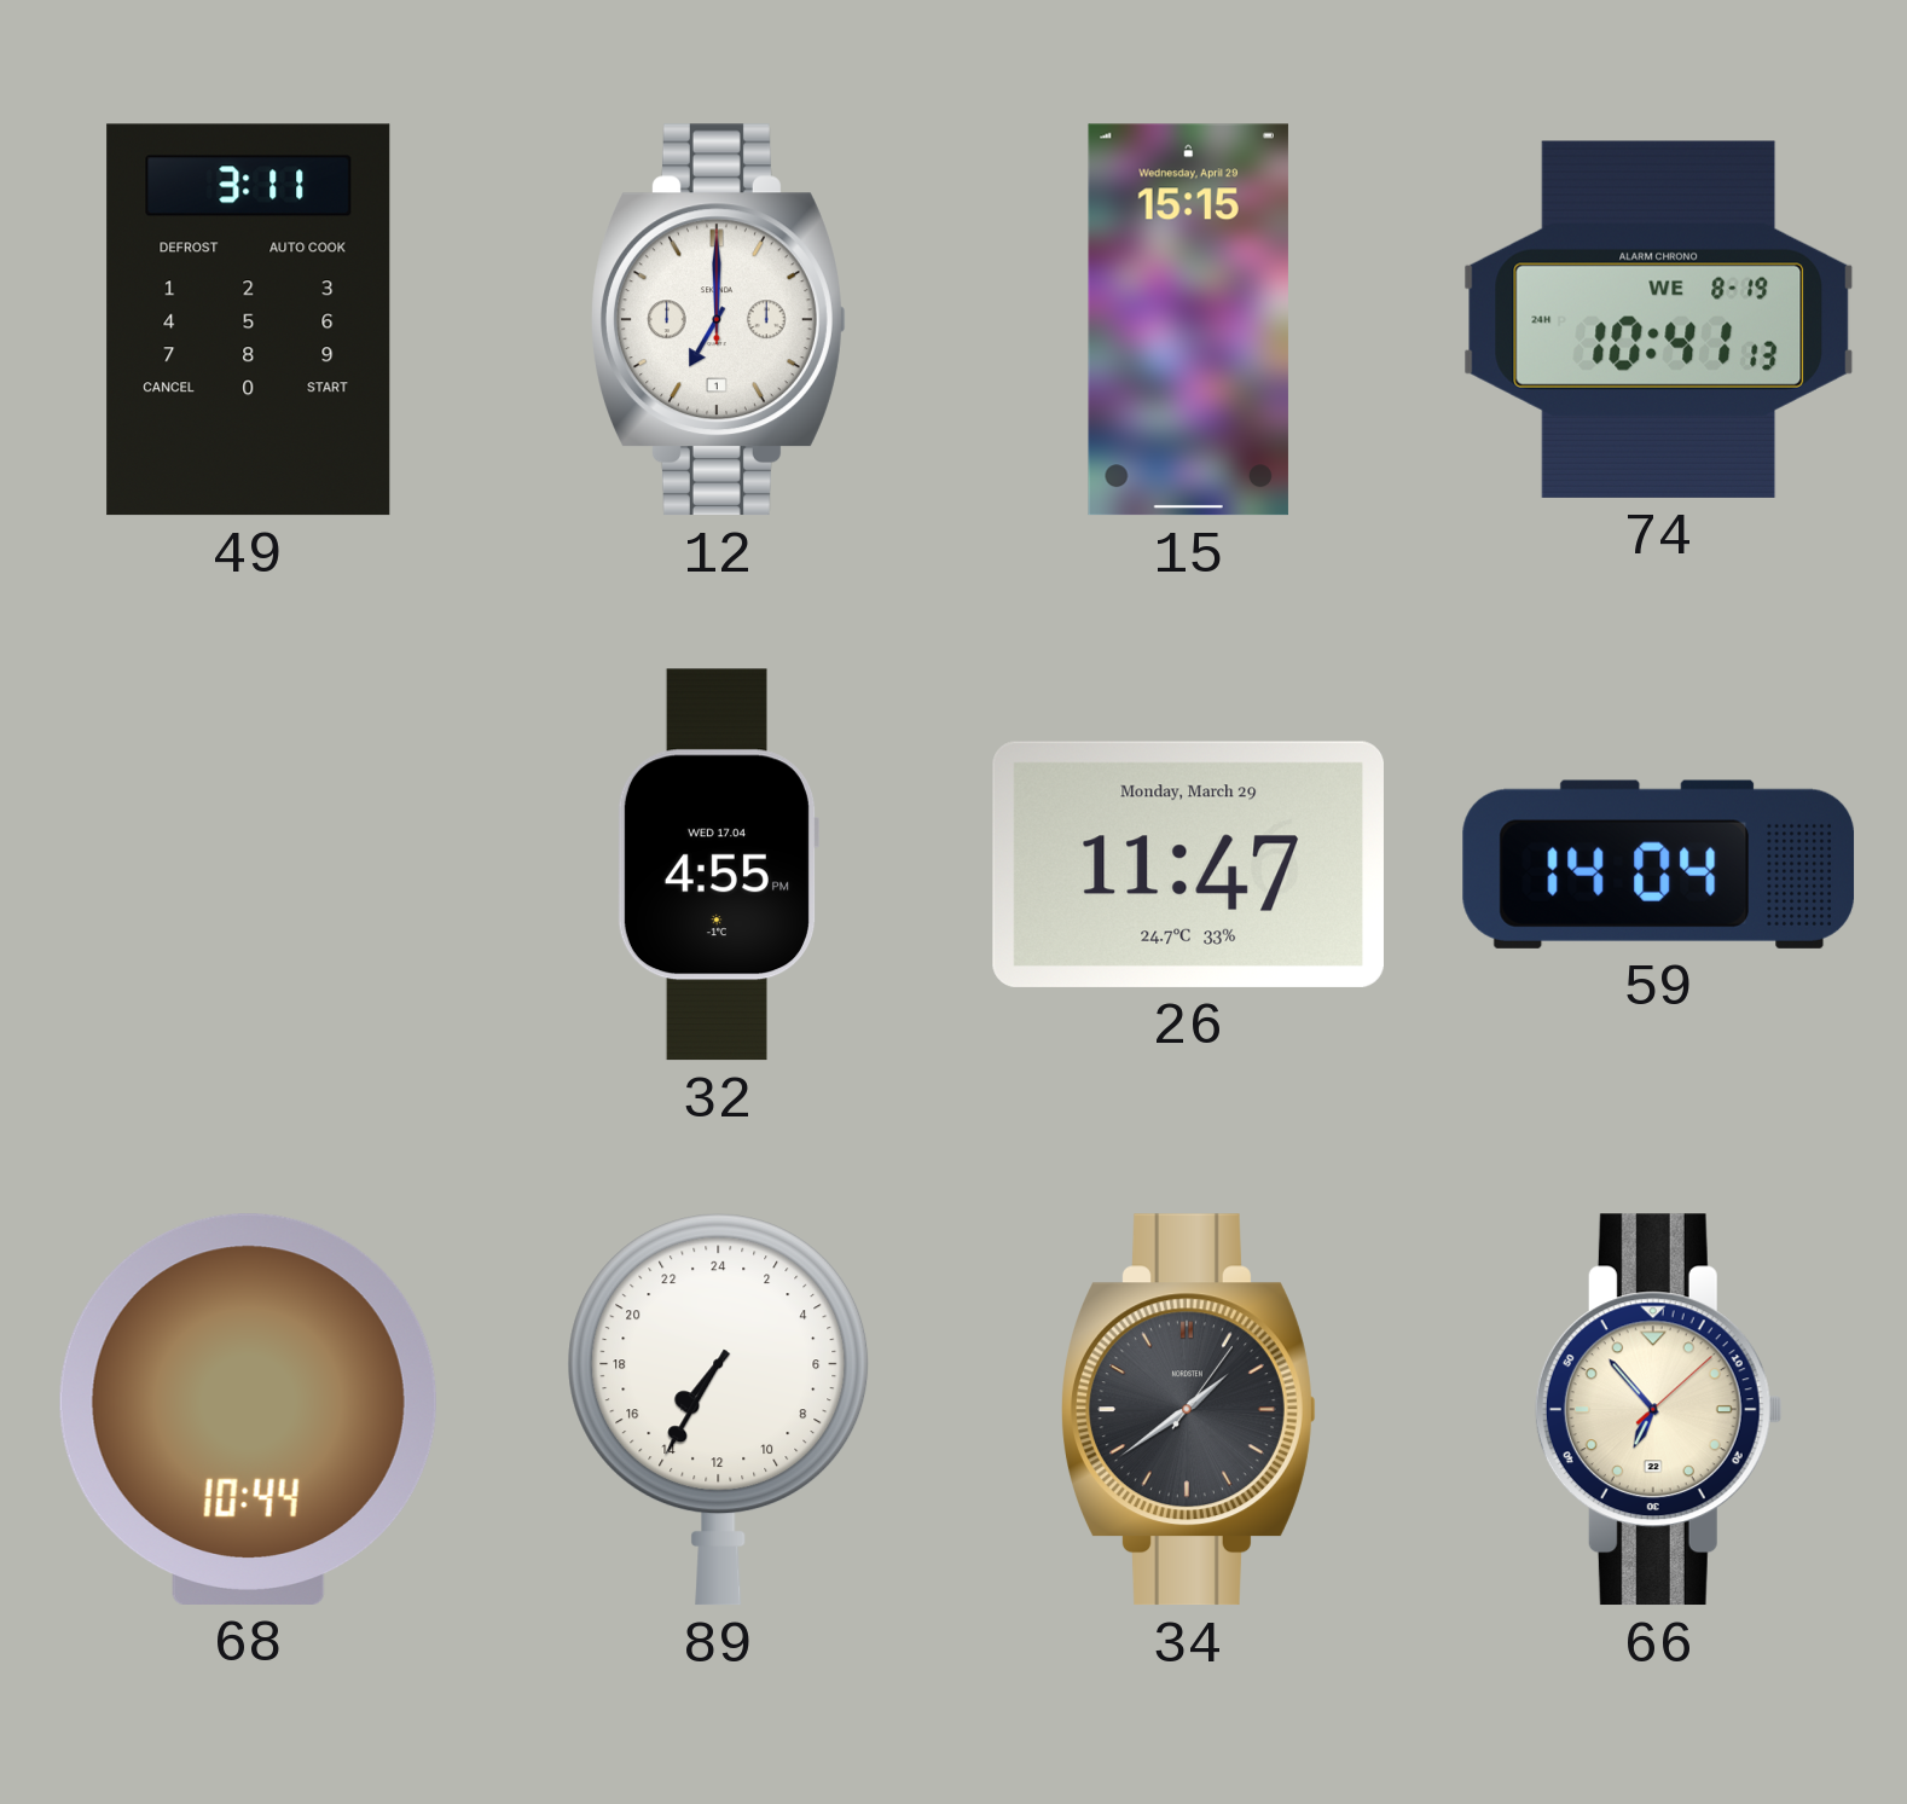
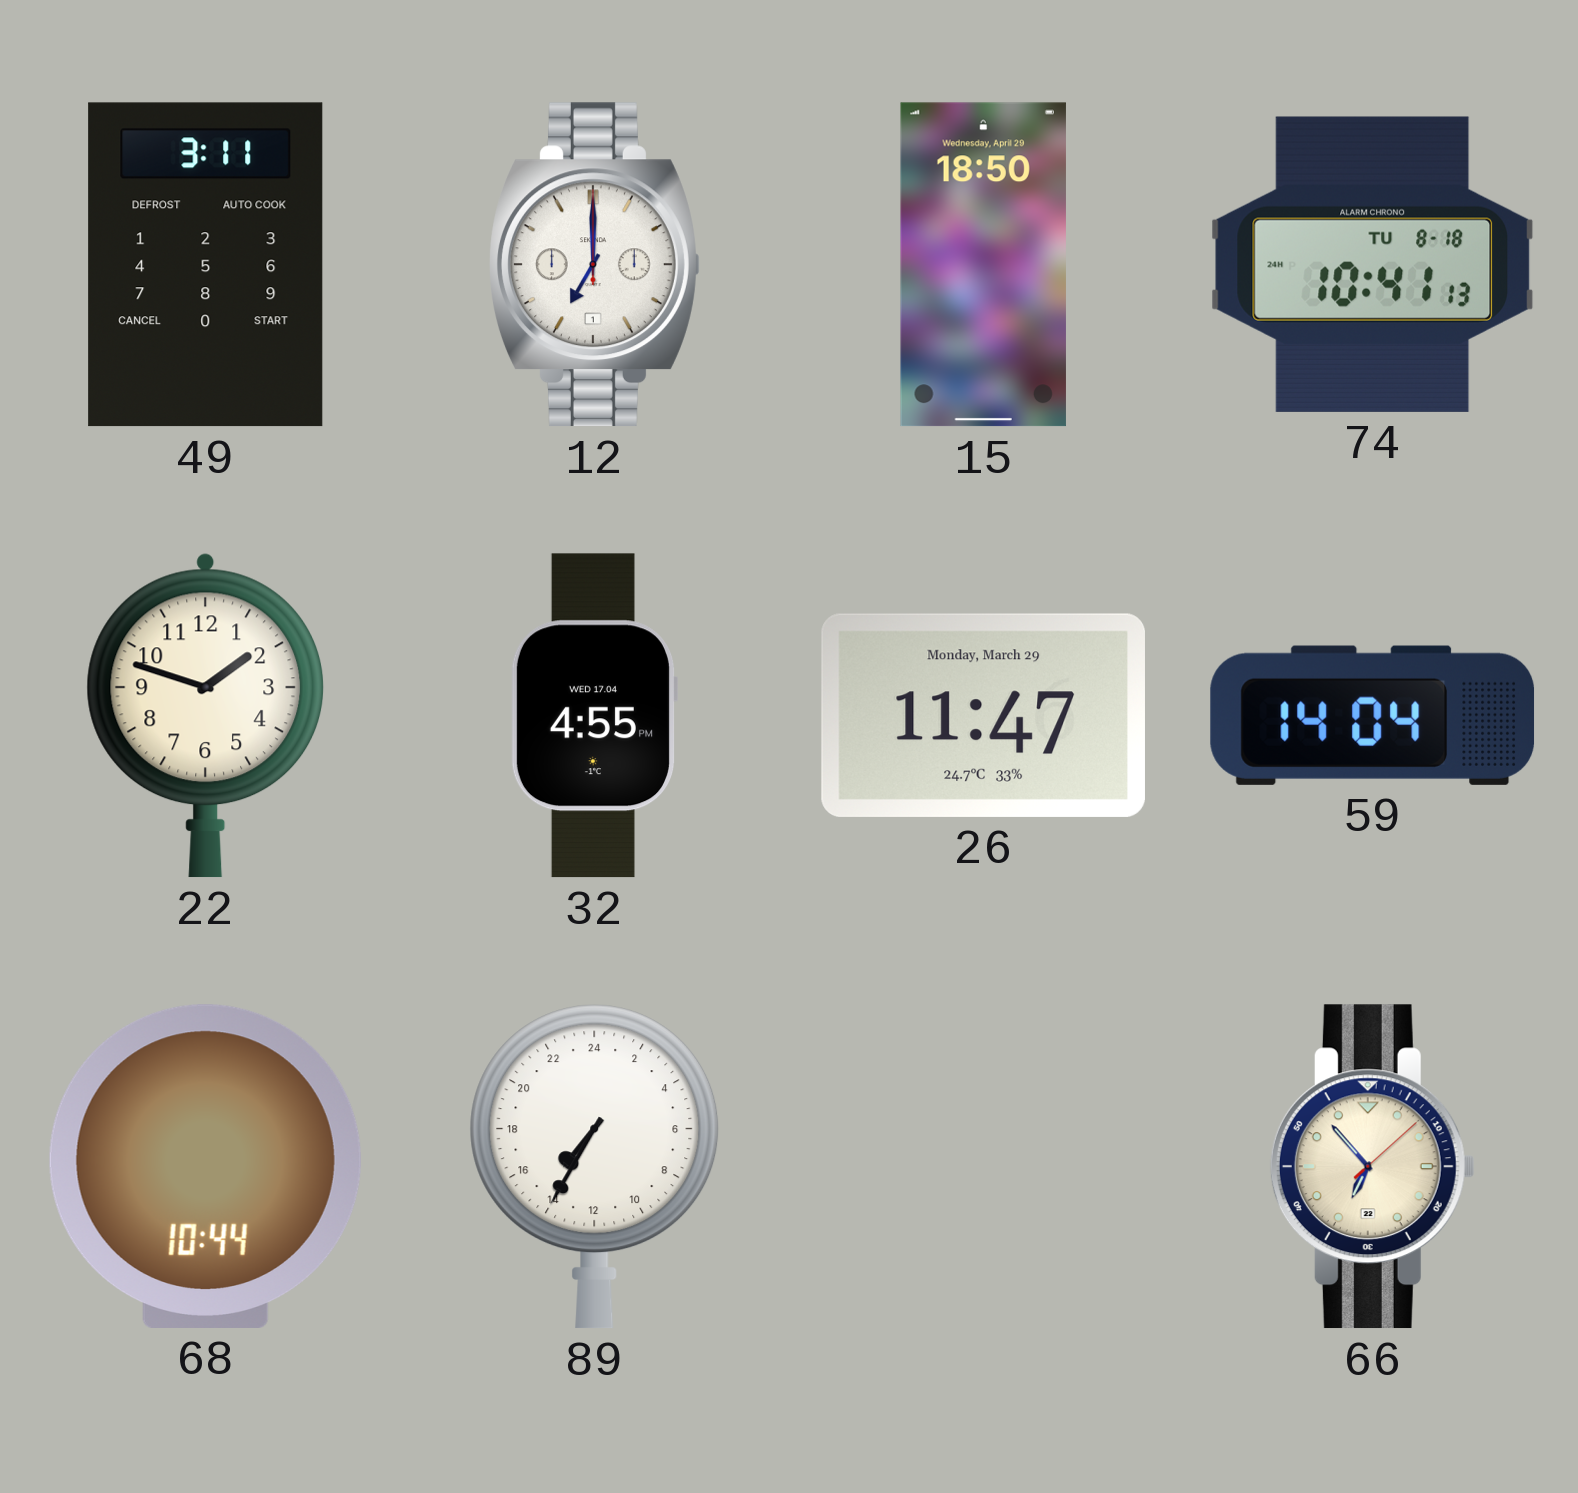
15: 15:15 -> 18:50 (983, 265)
74 date: WE 8-19 -> TU 8-18 (1373, 264)
22: none -> 1:48 (206, 715)
34: 1:39 -> none (1189, 1410)
